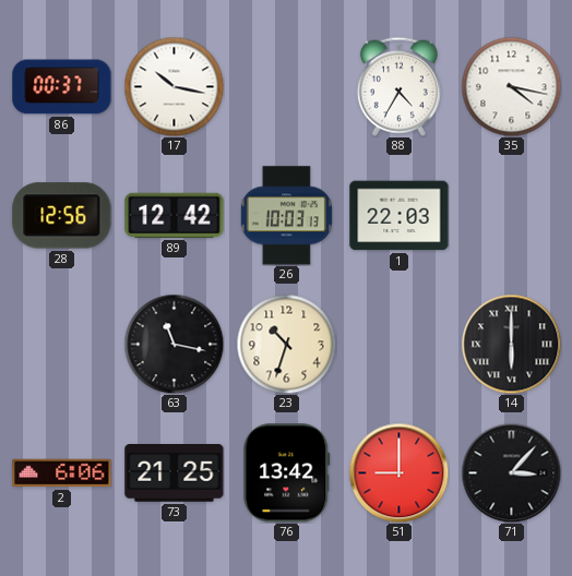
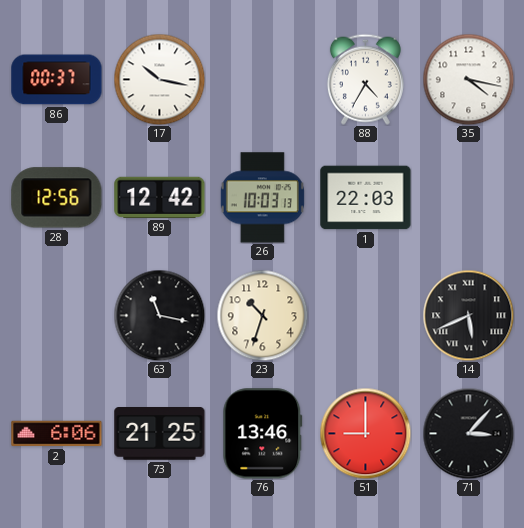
14: 6:00 -> 5:41 (468, 315)
76: 13:42 -> 13:46 (263, 434)
